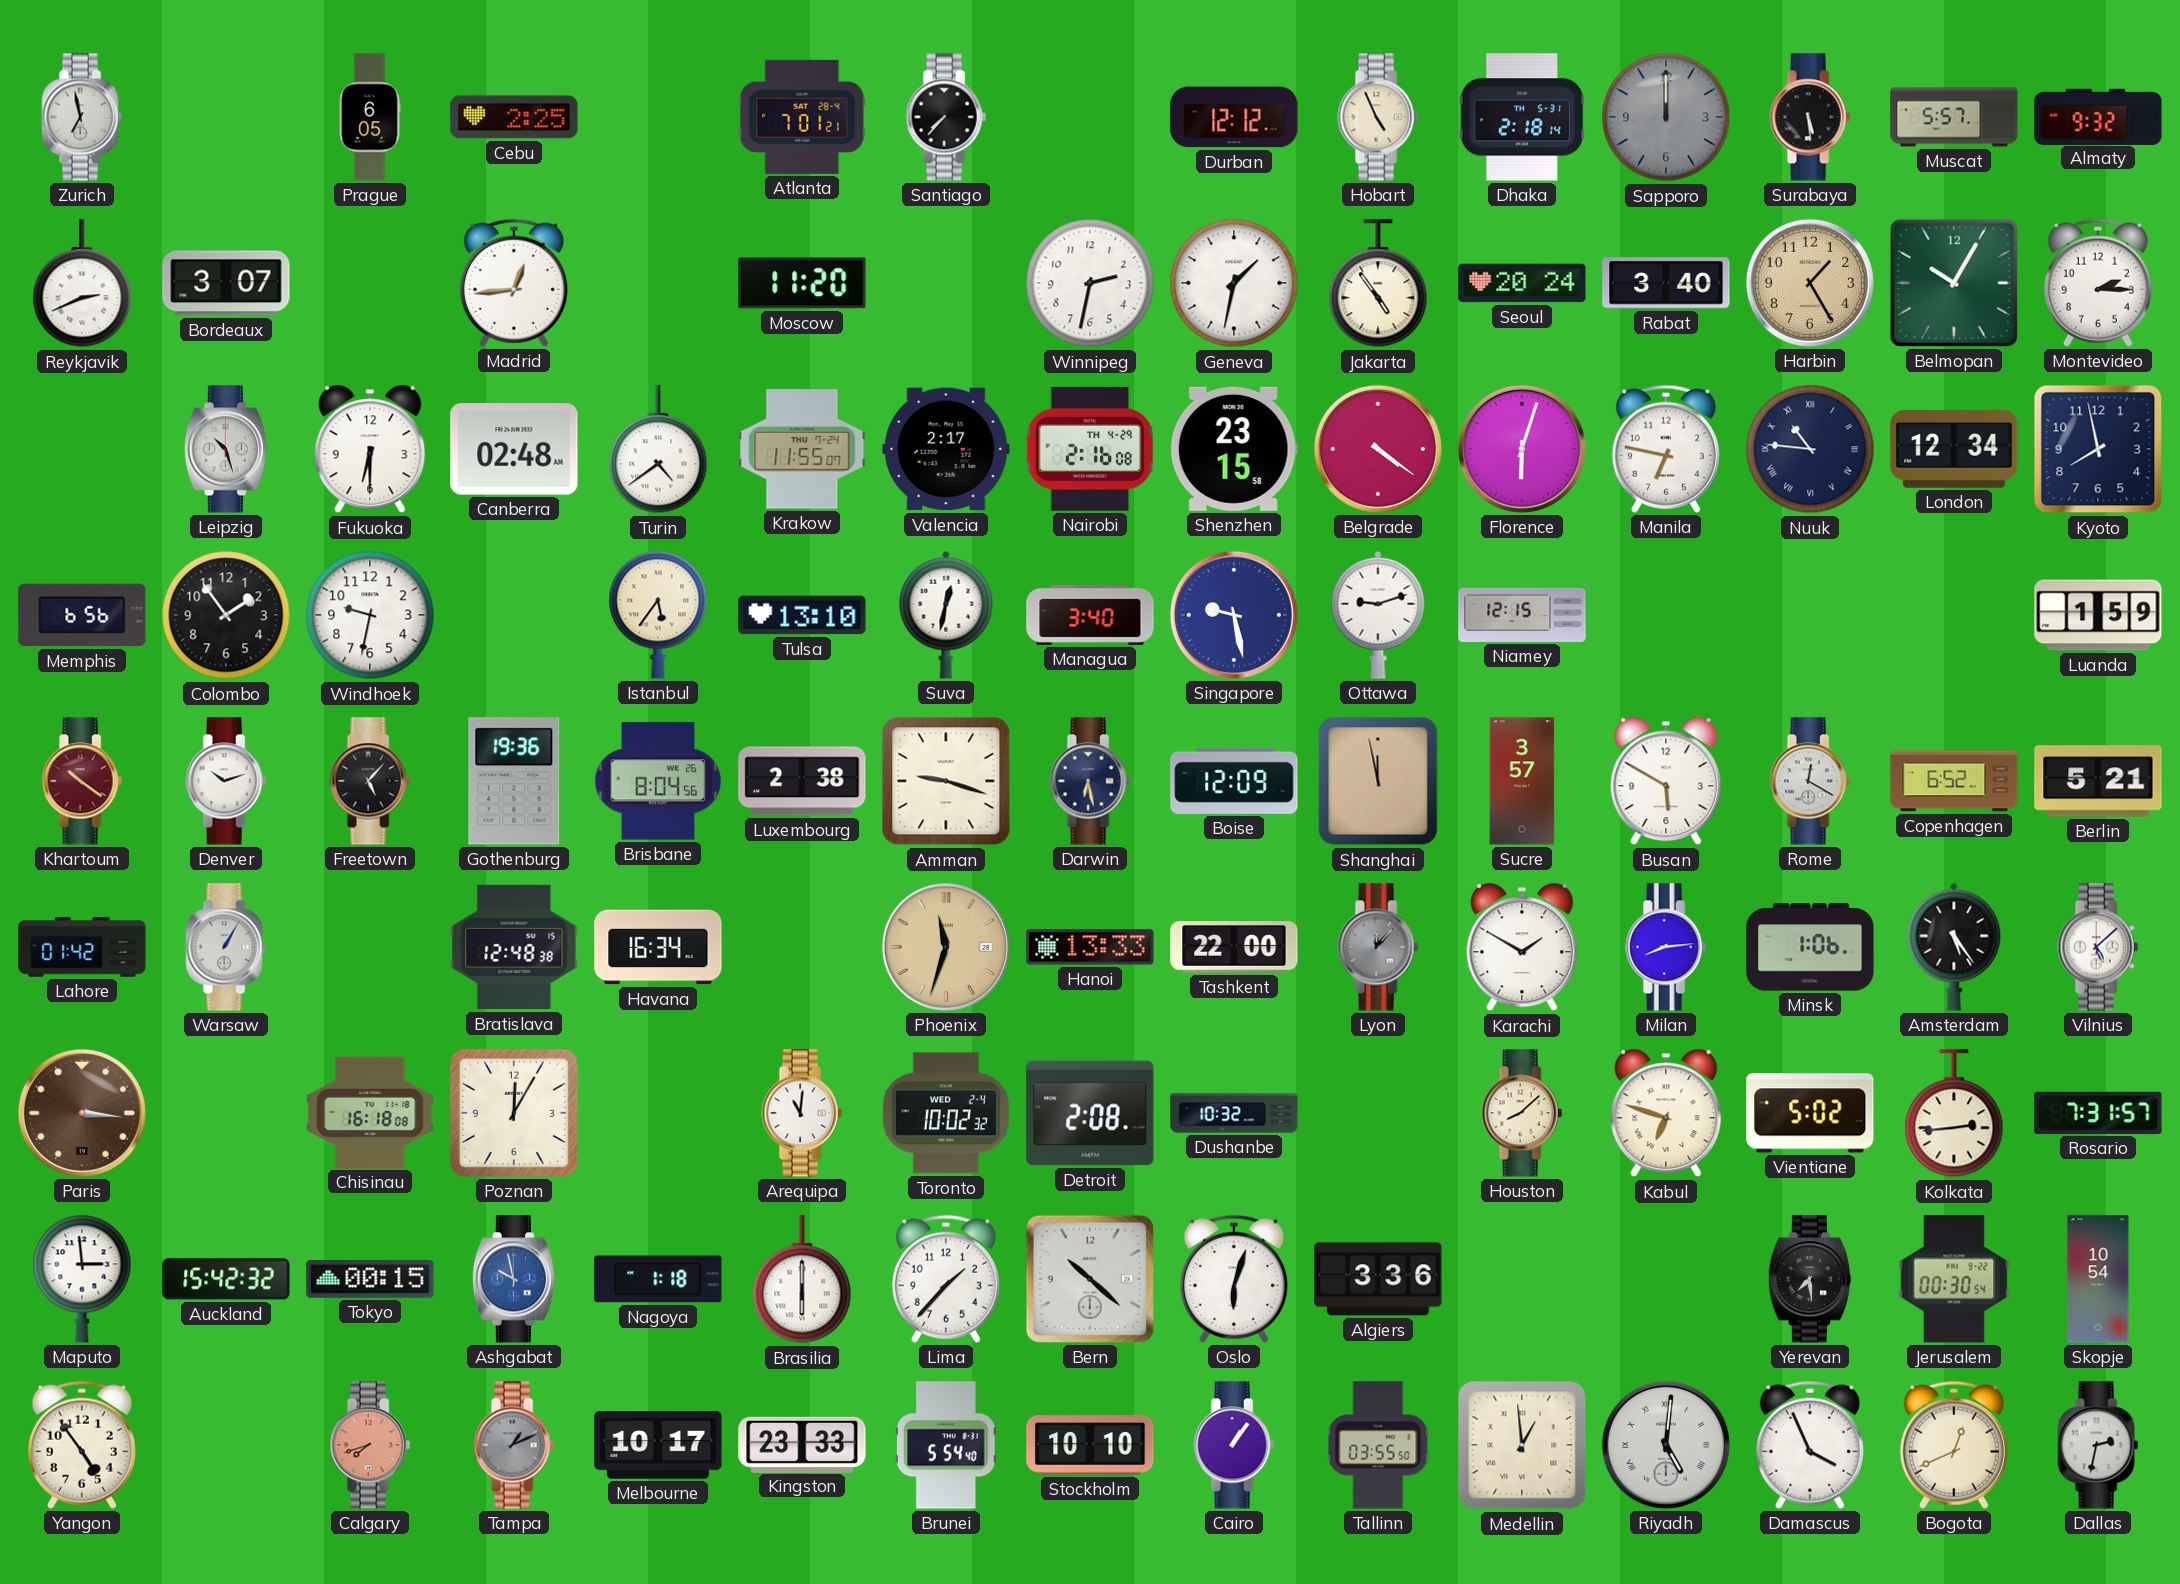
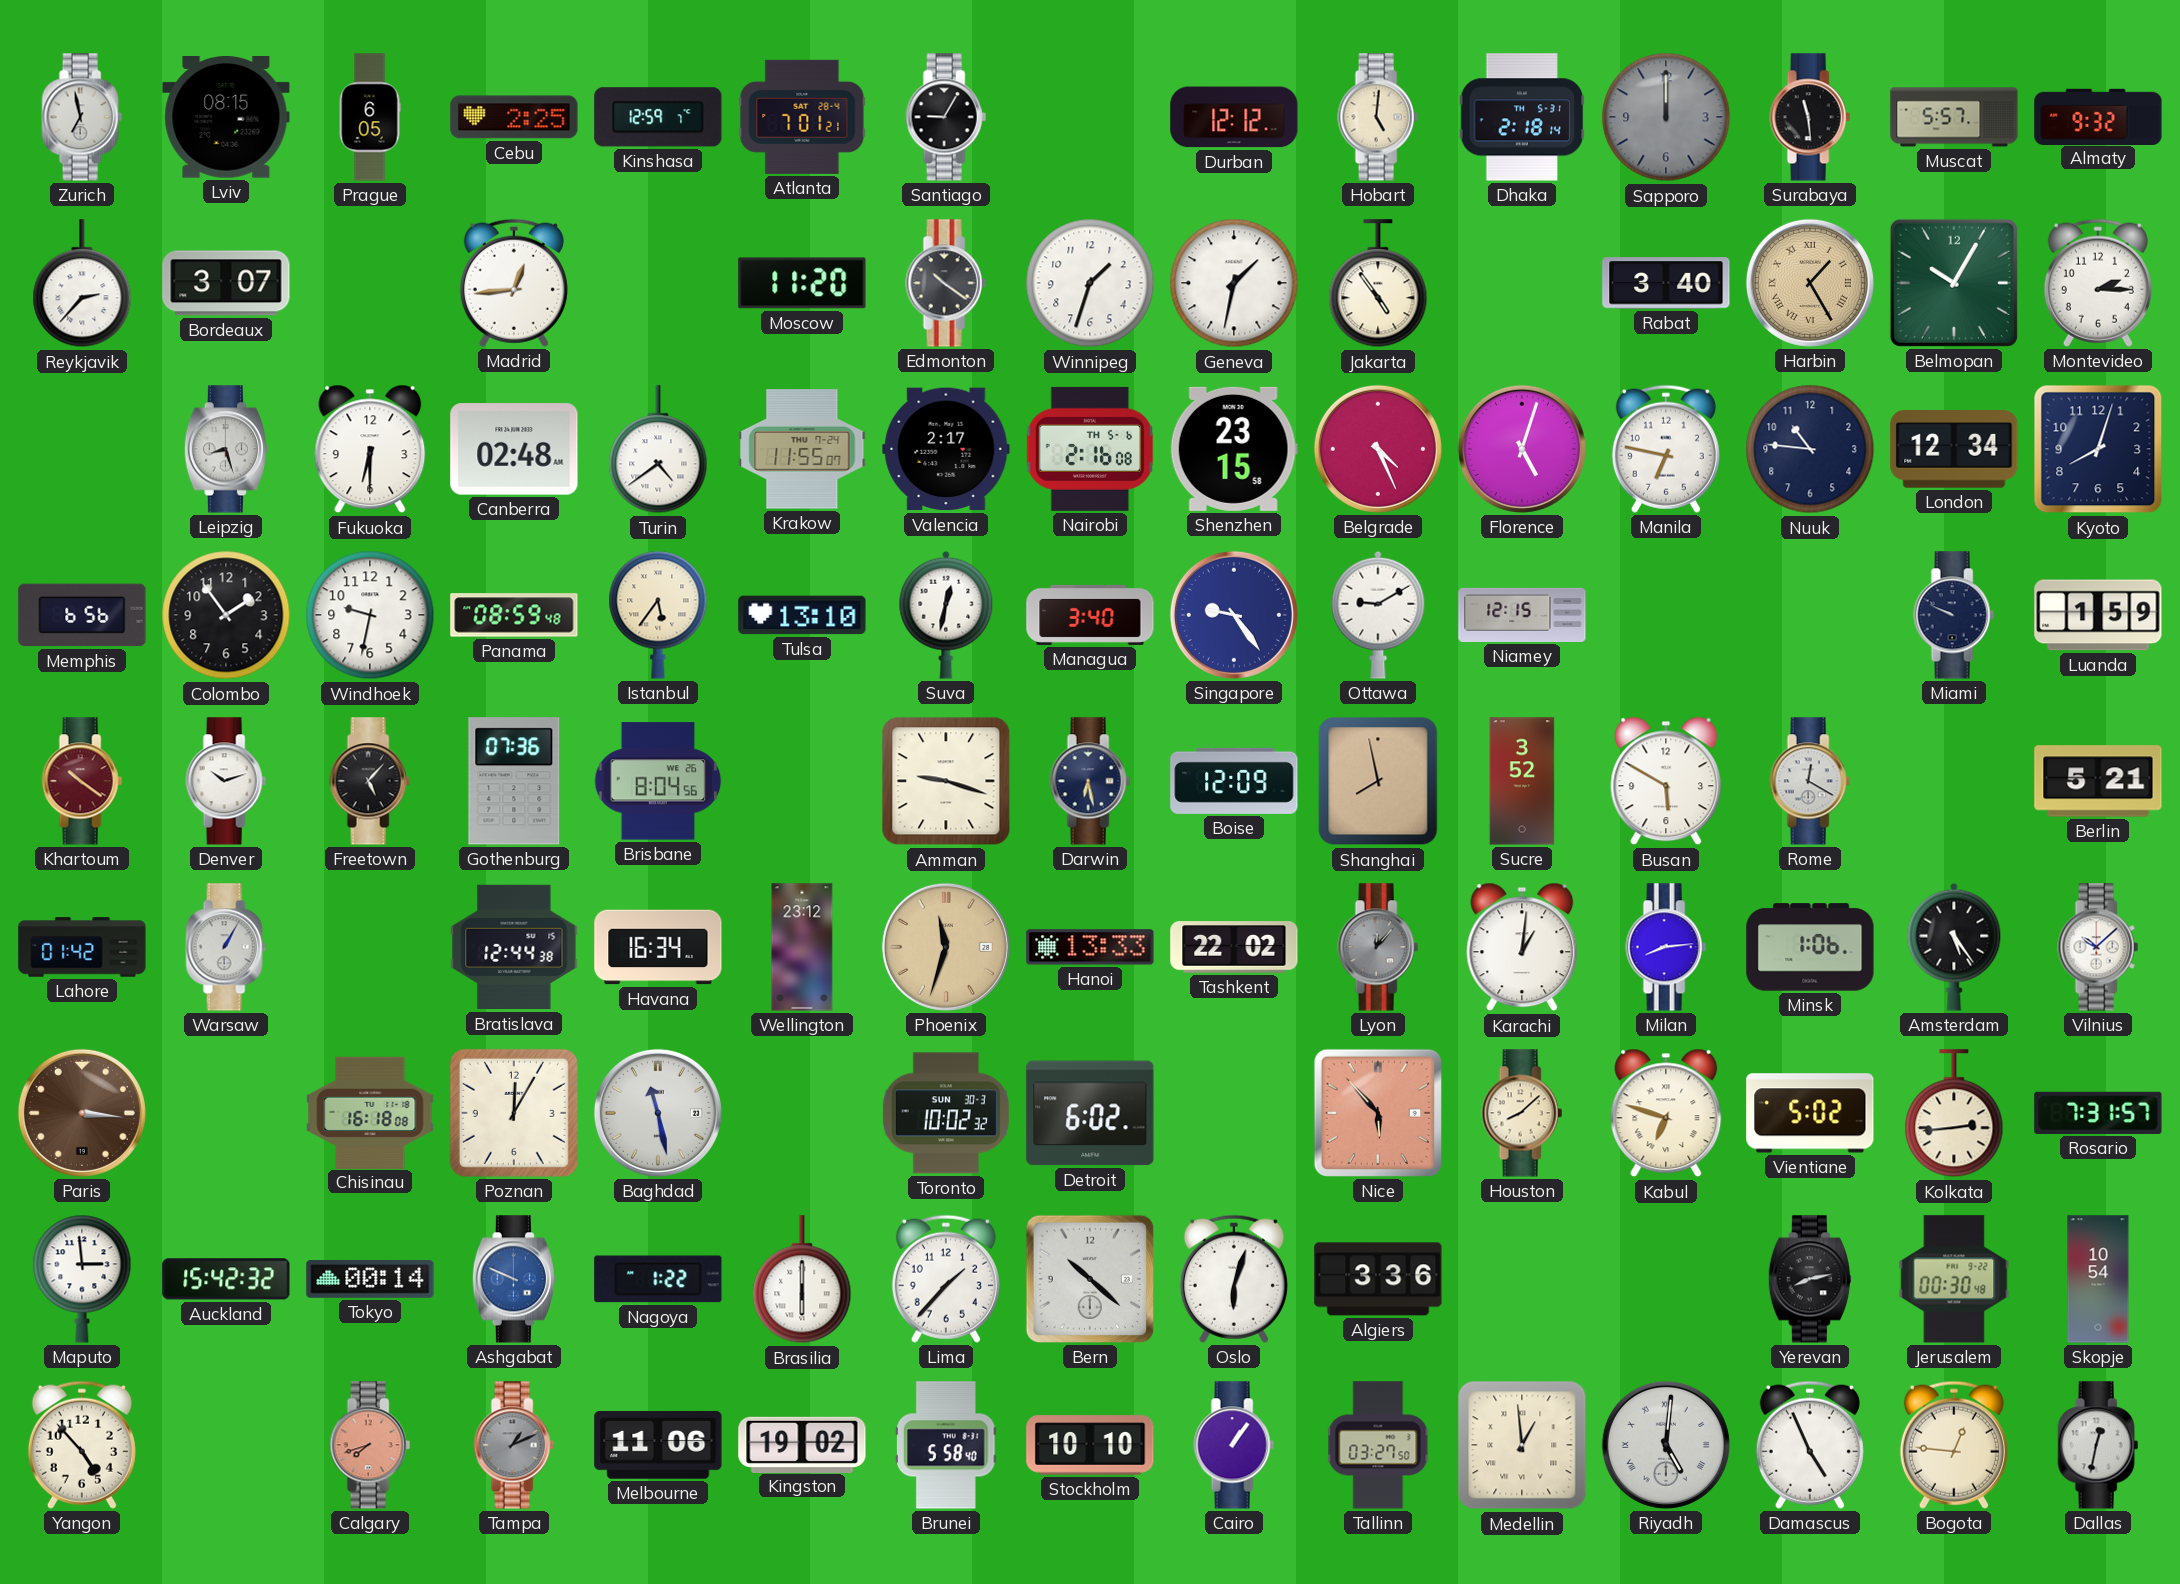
Lviv: none -> 08:15 (226, 118)
Kinshasa: none -> 12:59 (658, 117)
Santiago: 7:37 -> 9:05 (946, 117)
Hobart: 4:56 -> 5:01 (1378, 117)
Surabaya: 5:29 -> 11:29 (1810, 117)
Reykjavik: 2:41 -> 2:37 (82, 284)
Edmonton: none -> 10:21 (946, 283)
Winnipeg: 2:32 -> 1:33 (1090, 283)
Seoul: 20:24 -> none (1522, 283)
Harbin numerals: Arabic -> Roman (1810, 283)
Leipzig: 10:27 -> 8:27 (226, 449)
Nairobi date: TH 4-29 -> TH 5-6 (1090, 449)
Belgrade: 4:21 -> 4:26 (1378, 449)
Florence: 6:03 -> 5:03 (1522, 449)
Nuuk numerals: Roman -> Arabic (1810, 449)
Kyoto: 7:58 -> 8:03 (2098, 449)
Panama: none -> 08:59 (514, 615)
Singapore: 9:28 -> 9:24 (1234, 615)
Ottawa: 9:12 -> 9:10 (1378, 615)
Miami: none -> 9:49 (1954, 615)
Gothenburg: 19:36 -> 07:36 (514, 781)
Luxembourg: 2:38 -> none (802, 781)
Shanghai: 11:58 -> 7:58 (1378, 781)
Sucre: 3:57 -> 3:52 (1522, 781)
Copenhagen: 6:52 -> none (1954, 781)
Bratislava: 12:48 -> 12:44 (514, 947)
Wellington: none -> 23:12 (802, 947)
Tashkent: 22:00 -> 22:02 (1234, 947)
Karachi: 1:50 -> 1:01 (1522, 947)
Vilnius: 5:08 -> 10:08 (2098, 947)
Baghdad: none -> 11:28 (658, 1113)
Arequipa: 11:01 -> none (802, 1113)
Toronto date: WED 2-4 -> SUN 30-3 (946, 1113)
Detroit: 2:08 -> 6:02 (1090, 1113)
Dushanbe: 10:32 -> none (1234, 1113)
Nice: none -> 5:53 (1378, 1113)
Tokyo: 00:15 -> 00:14 (370, 1279)
Ashgabat: 9:58 -> 9:49 (514, 1279)
Nagoya: 1:18 -> 1:22 (658, 1279)
Yerevan: 7:29 -> 8:13 (1810, 1279)
Jerusalem: 00:30:54 -> 00:30:48 (1954, 1279)
Yangon: 4:54 -> 4:53 (82, 1445)
Melbourne: 10:17 -> 11:06 (658, 1445)
Kingston: 23:33 -> 19:02 (802, 1444)
Brunei: 5:54 -> 5:58 (946, 1445)
Tallinn: 03:55 -> 03:27 (1378, 1445)
Damascus: 3:56 -> 4:56 (1810, 1445)
Bogota: 12:41 -> 12:46 (1954, 1445)
Dallas: 2:32 -> 12:32 (2098, 1445)
